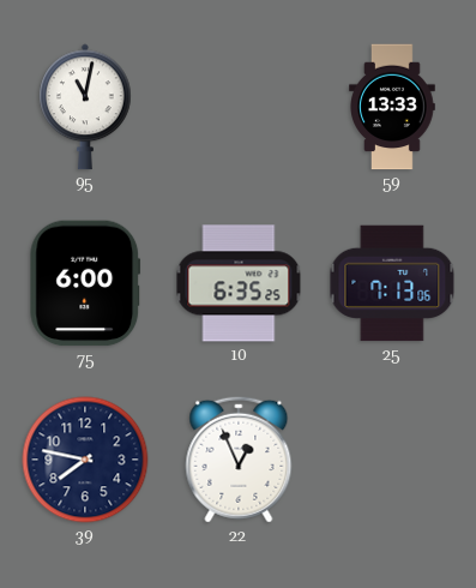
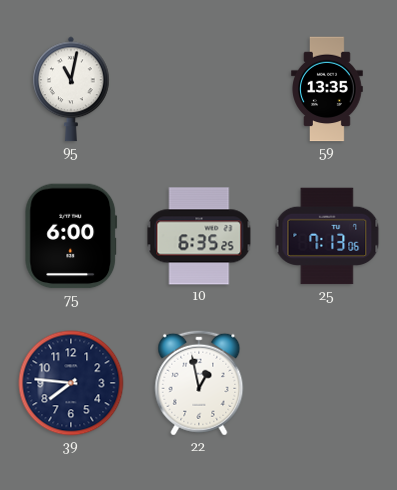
59: 13:33 -> 13:35 (327, 89)
39: 7:47 -> 7:46 (71, 383)
22: 12:56 -> 12:58 (199, 383)
